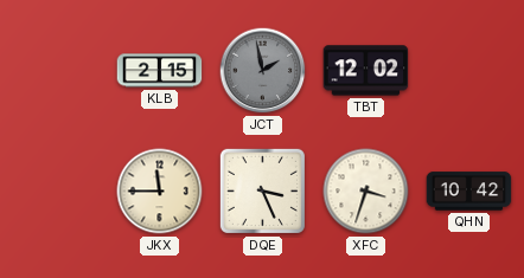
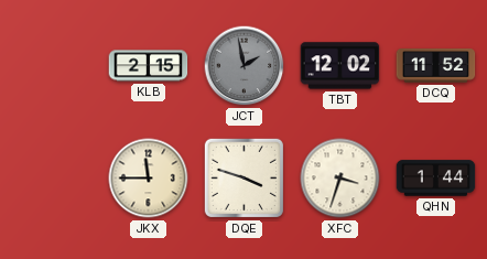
DCQ: none -> 11:52 (436, 66)
DQE: 3:26 -> 3:48 (244, 177)
QHN: 10:42 -> 1:44 (436, 179)
